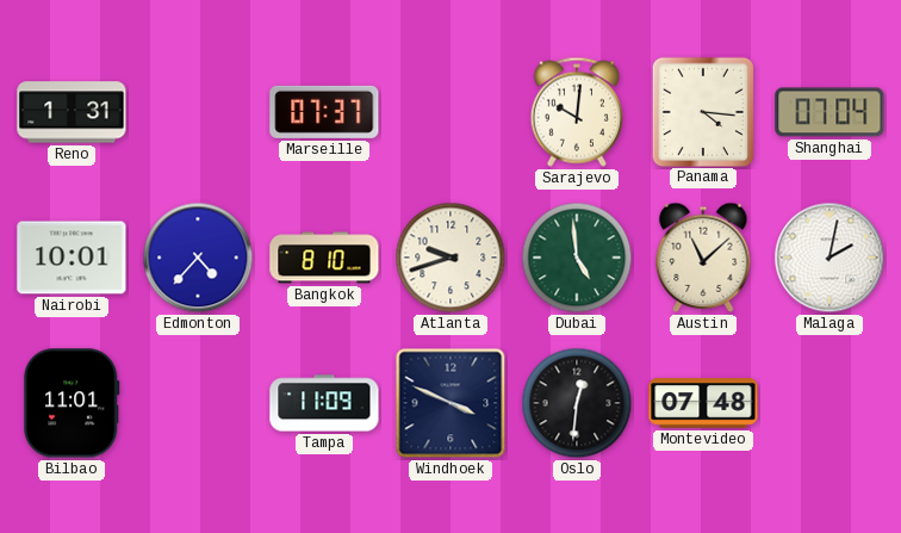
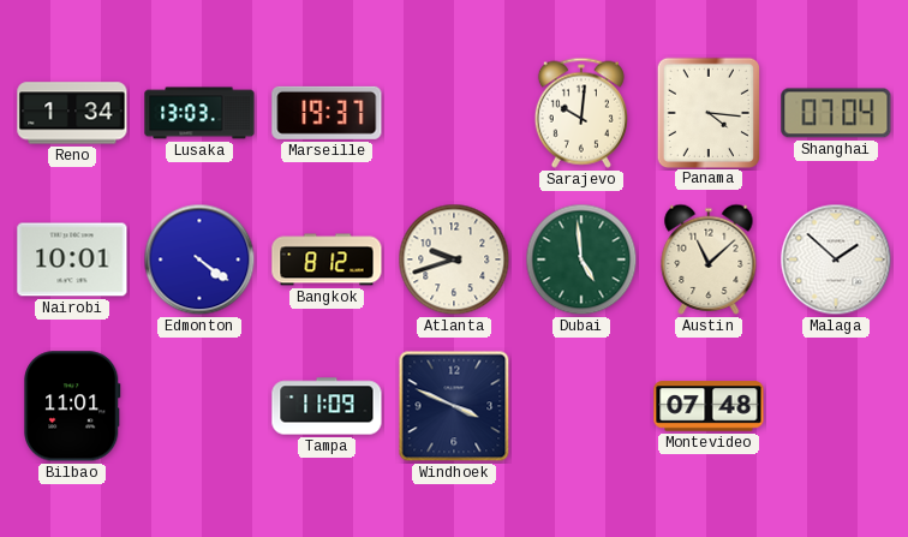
Reno: 1:31 -> 1:34 (72, 113)
Lusaka: none -> 13:03 (199, 113)
Marseille: 07:37 -> 19:37 (327, 113)
Edmonton: 4:37 -> 4:21 (199, 259)
Bangkok: 8:10 -> 8:12 (327, 259)
Malaga: 2:02 -> 1:52 (836, 259)
Oslo: 12:31 -> none (577, 403)
